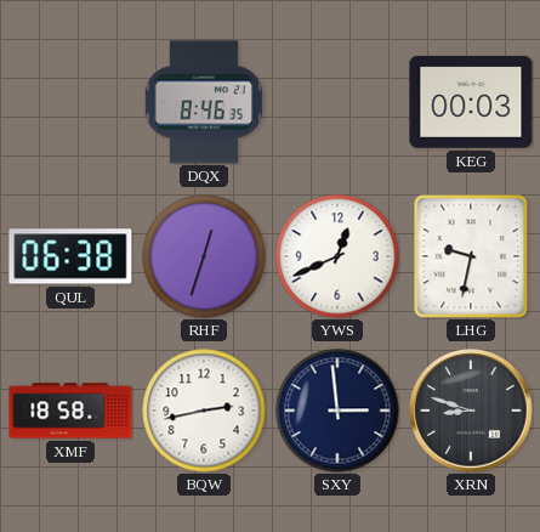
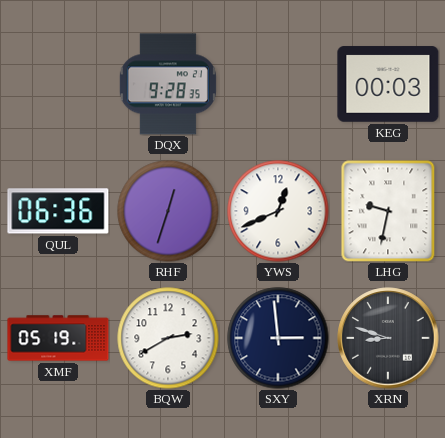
DQX: 8:46 -> 9:28 (168, 84)
QUL: 06:38 -> 06:36 (58, 211)
XMF: 18:58 -> 05:19 (58, 338)
BQW: 2:43 -> 2:40 (168, 338)
